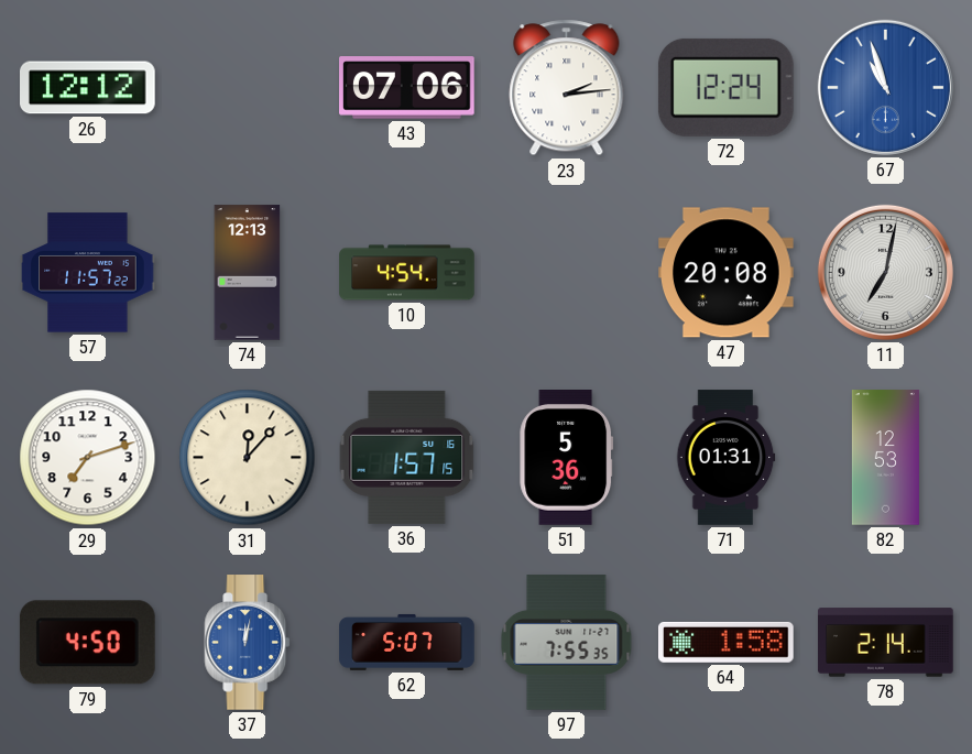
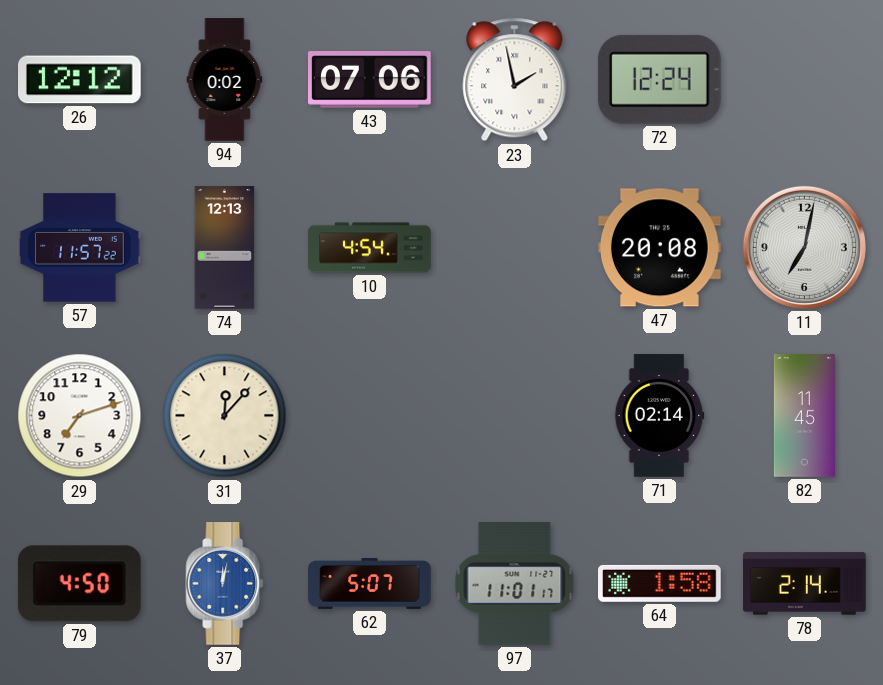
94: none -> 0:02 (225, 80)
23: 2:14 -> 1:58 (515, 80)
67: 10:57 -> none (885, 87)
36: 1:57 -> none (407, 457)
51: 5:36 -> none (567, 458)
71: 01:31 -> 02:14 (659, 416)
82: 12:53 -> 11:45 (804, 416)
97: 7:55 -> 11:01 (515, 584)
